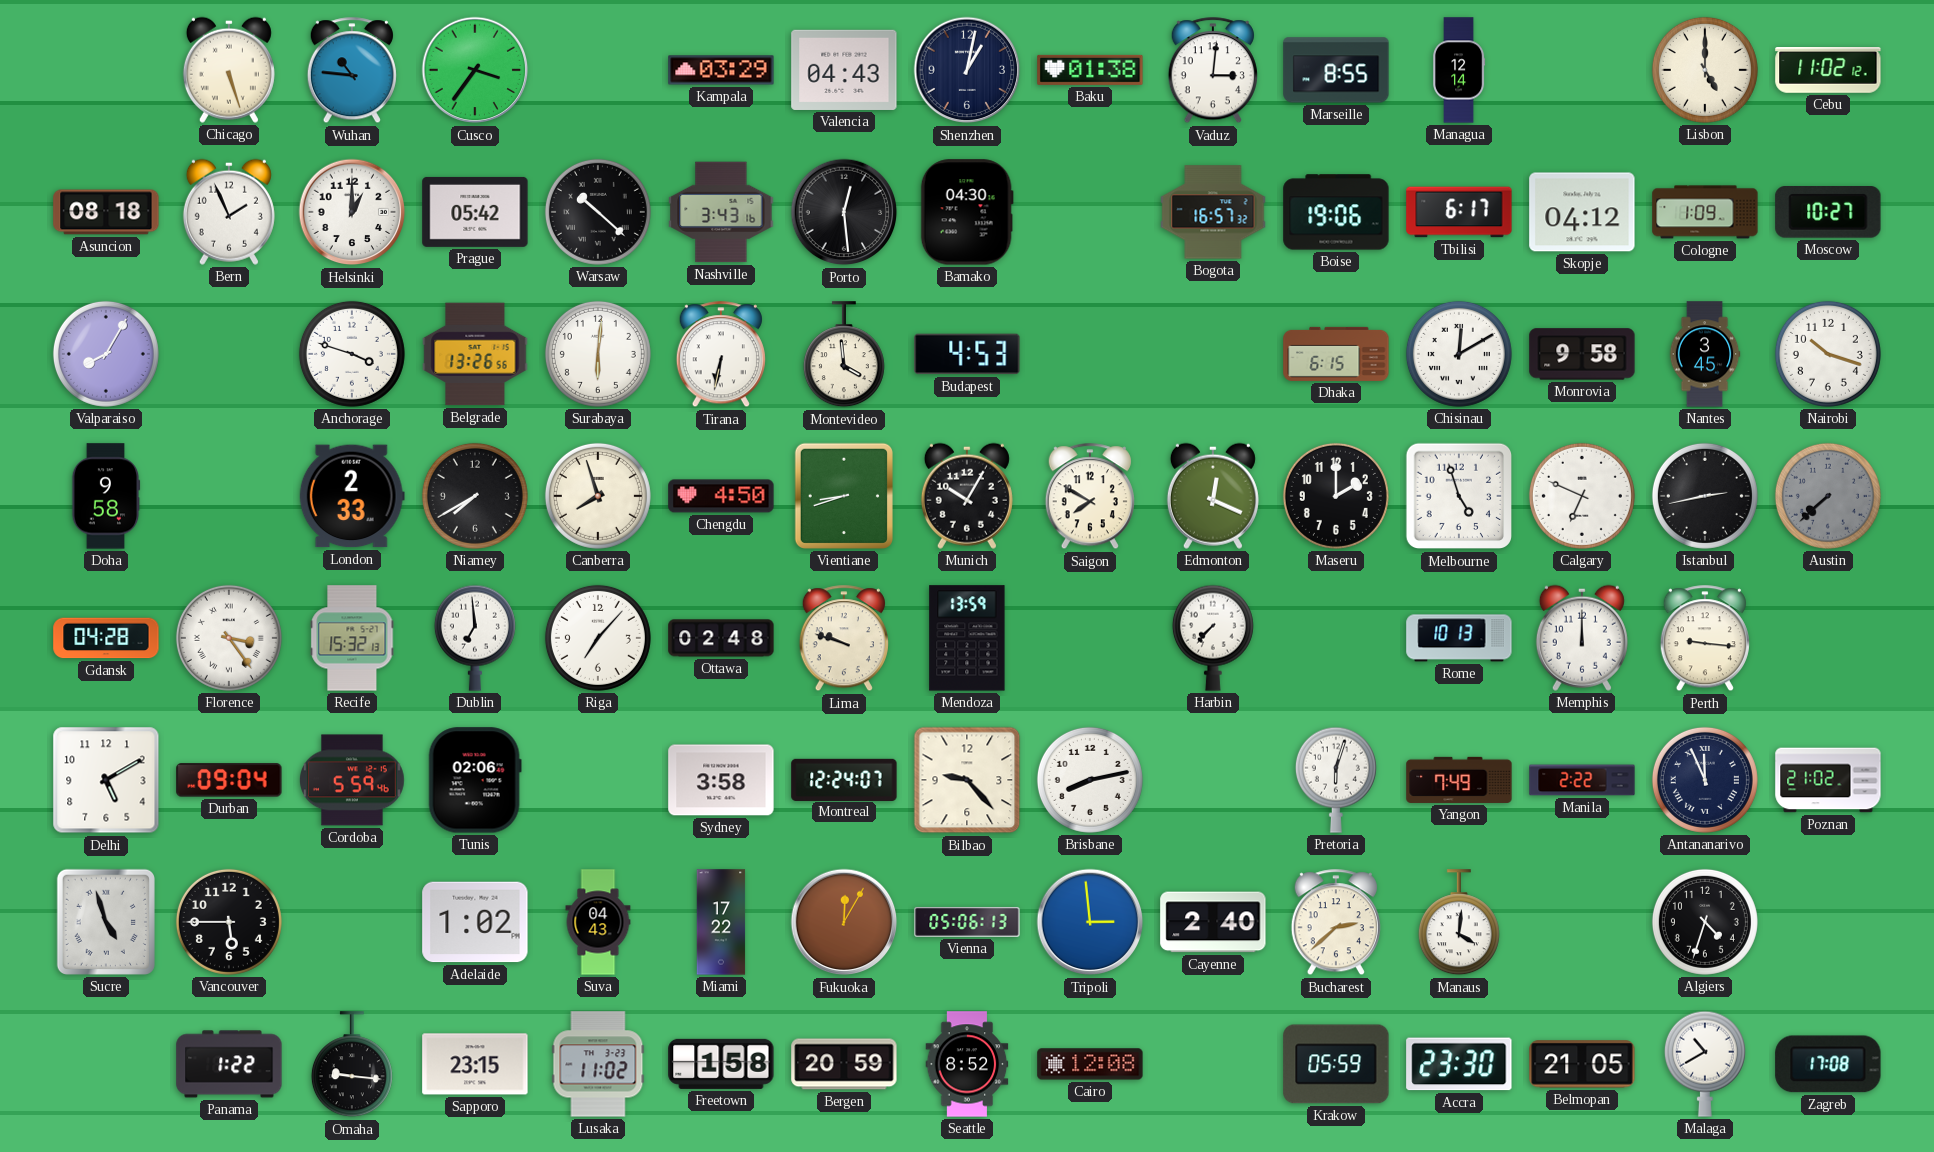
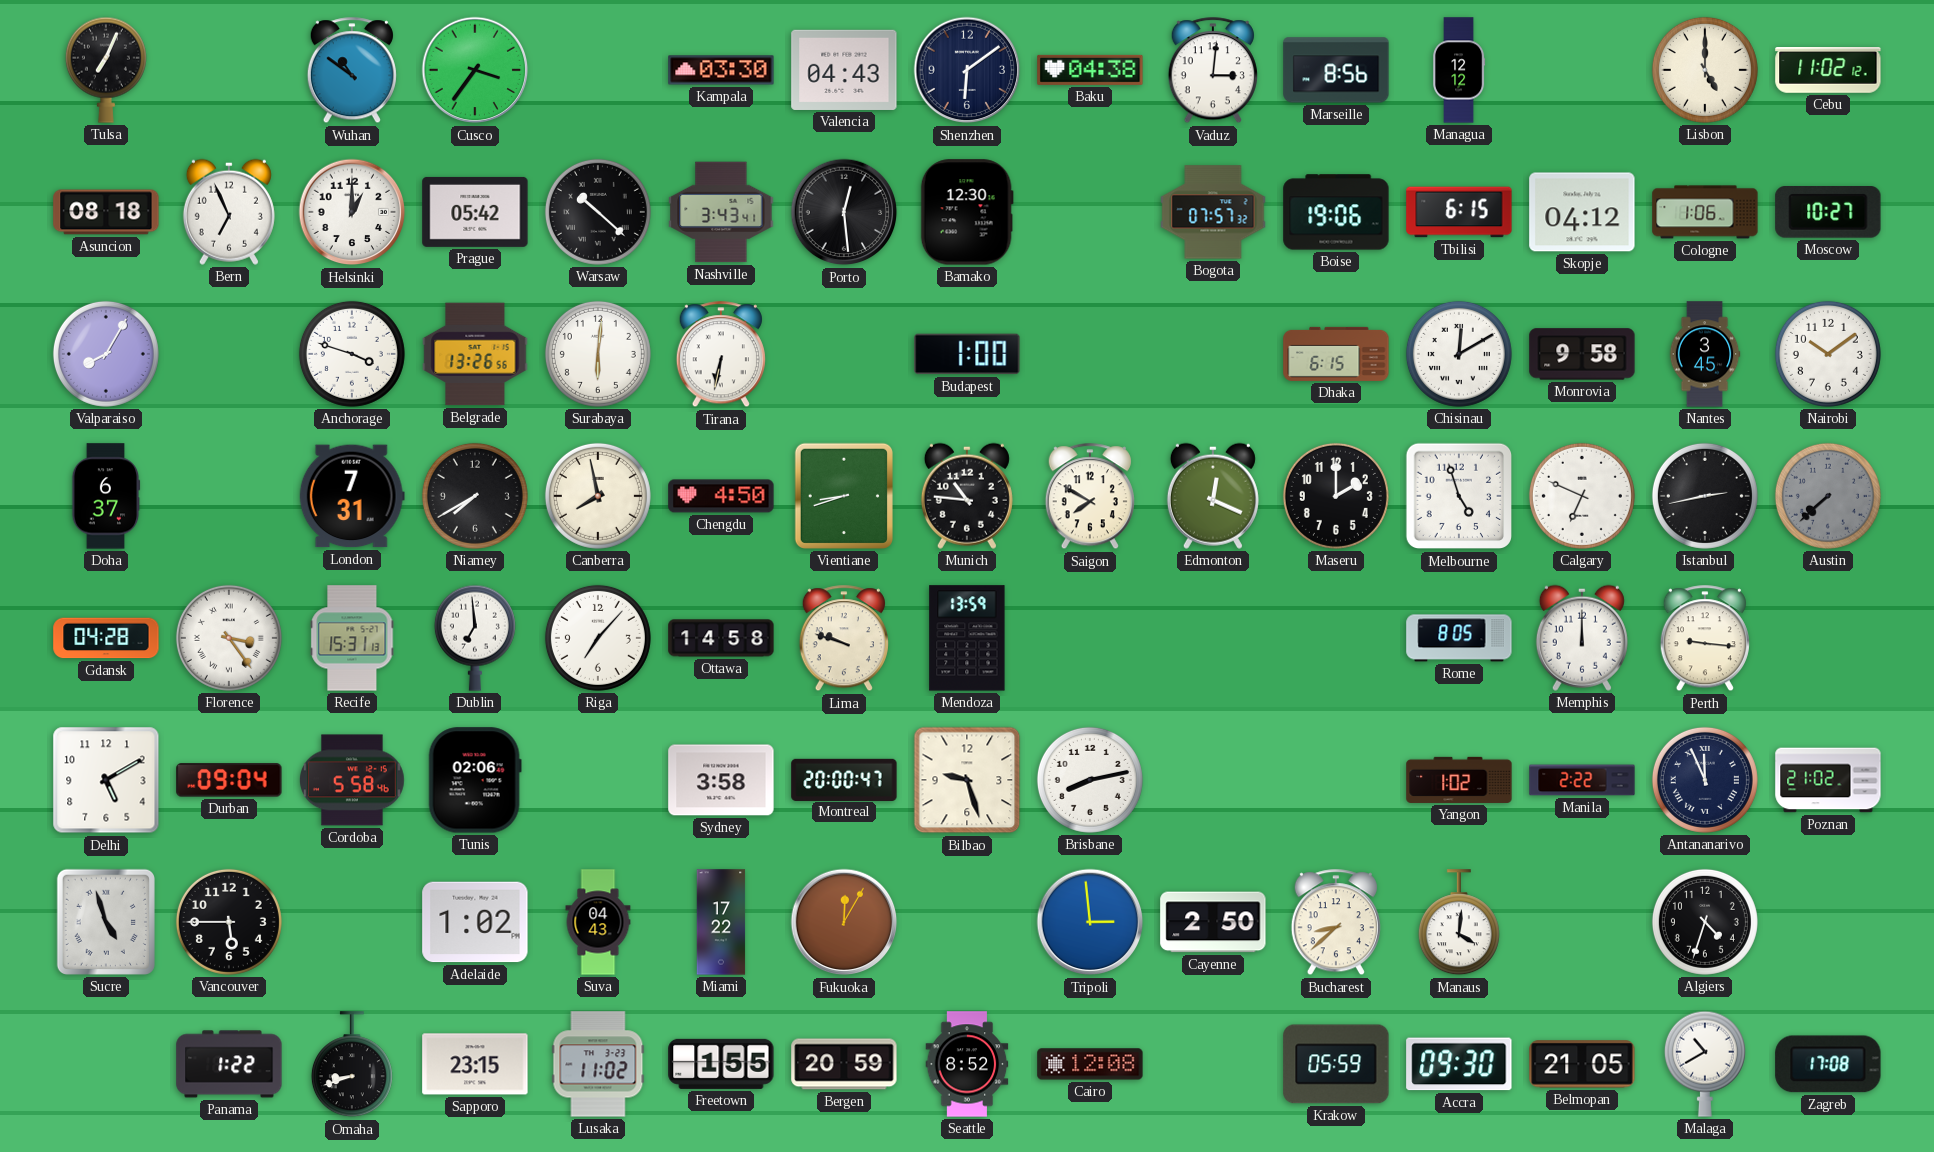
Tulsa: none -> 7:04 (106, 70)
Chicago: 5:27 -> none (229, 70)
Wuhan: 10:46 -> 10:51 (352, 71)
Kampala: 03:29 -> 03:30 (721, 70)
Shenzhen: 1:02 -> 6:09 (967, 70)
Baku: 01:38 -> 04:38 (1090, 70)
Marseille: 8:55 -> 8:56 (1336, 70)
Managua: 12:14 -> 12:12 (1460, 70)
Bern: 1:56 -> 6:56 (229, 212)
Nashville: 3:43:16 -> 3:43:41 (721, 212)
Bamako: 04:30 -> 12:30 (967, 212)
Bogota: 16:57 -> 07:57 (1213, 212)
Tbilisi: 6:17 -> 6:15 (1459, 212)
Cologne: 1:09 -> 1:06 (1705, 212)
Montevideo: 3:59 -> none (844, 355)
Budapest: 4:53 -> 1:00 (967, 354)
Nairobi: 10:18 -> 10:09 (1828, 354)
Doha: 9:58 -> 6:37 (106, 496)
London: 2:33 -> 7:31 (352, 496)
Canberra: 7:57 -> 7:58 (598, 496)
Munich: 10:05 -> 10:46 (967, 496)
Recife: 15:32 -> 15:31 (352, 638)
Ottawa: 02:48 -> 14:58 (721, 638)
Harbin: 7:37 -> none (1213, 638)
Rome: 10:13 -> 8:05 (1459, 638)
Cordoba: 5:59 -> 5:58 (352, 780)
Montreal: 12:24 -> 20:00 (844, 779)
Bilbao: 9:23 -> 9:27 (967, 780)
Pretoria: 6:03 -> none (1336, 780)
Yangon: 7:49 -> 1:02 (1459, 780)
Vienna: 05:06 -> none (967, 922)
Cayenne: 2:40 -> 2:50 (1213, 922)
Bucharest: 2:38 -> 8:38 (1336, 923)
Omaha: 9:16 -> 8:42 (352, 1065)
Freetown: 1:58 -> 1:55 (721, 1064)
Accra: 23:30 -> 09:30 (1459, 1064)
